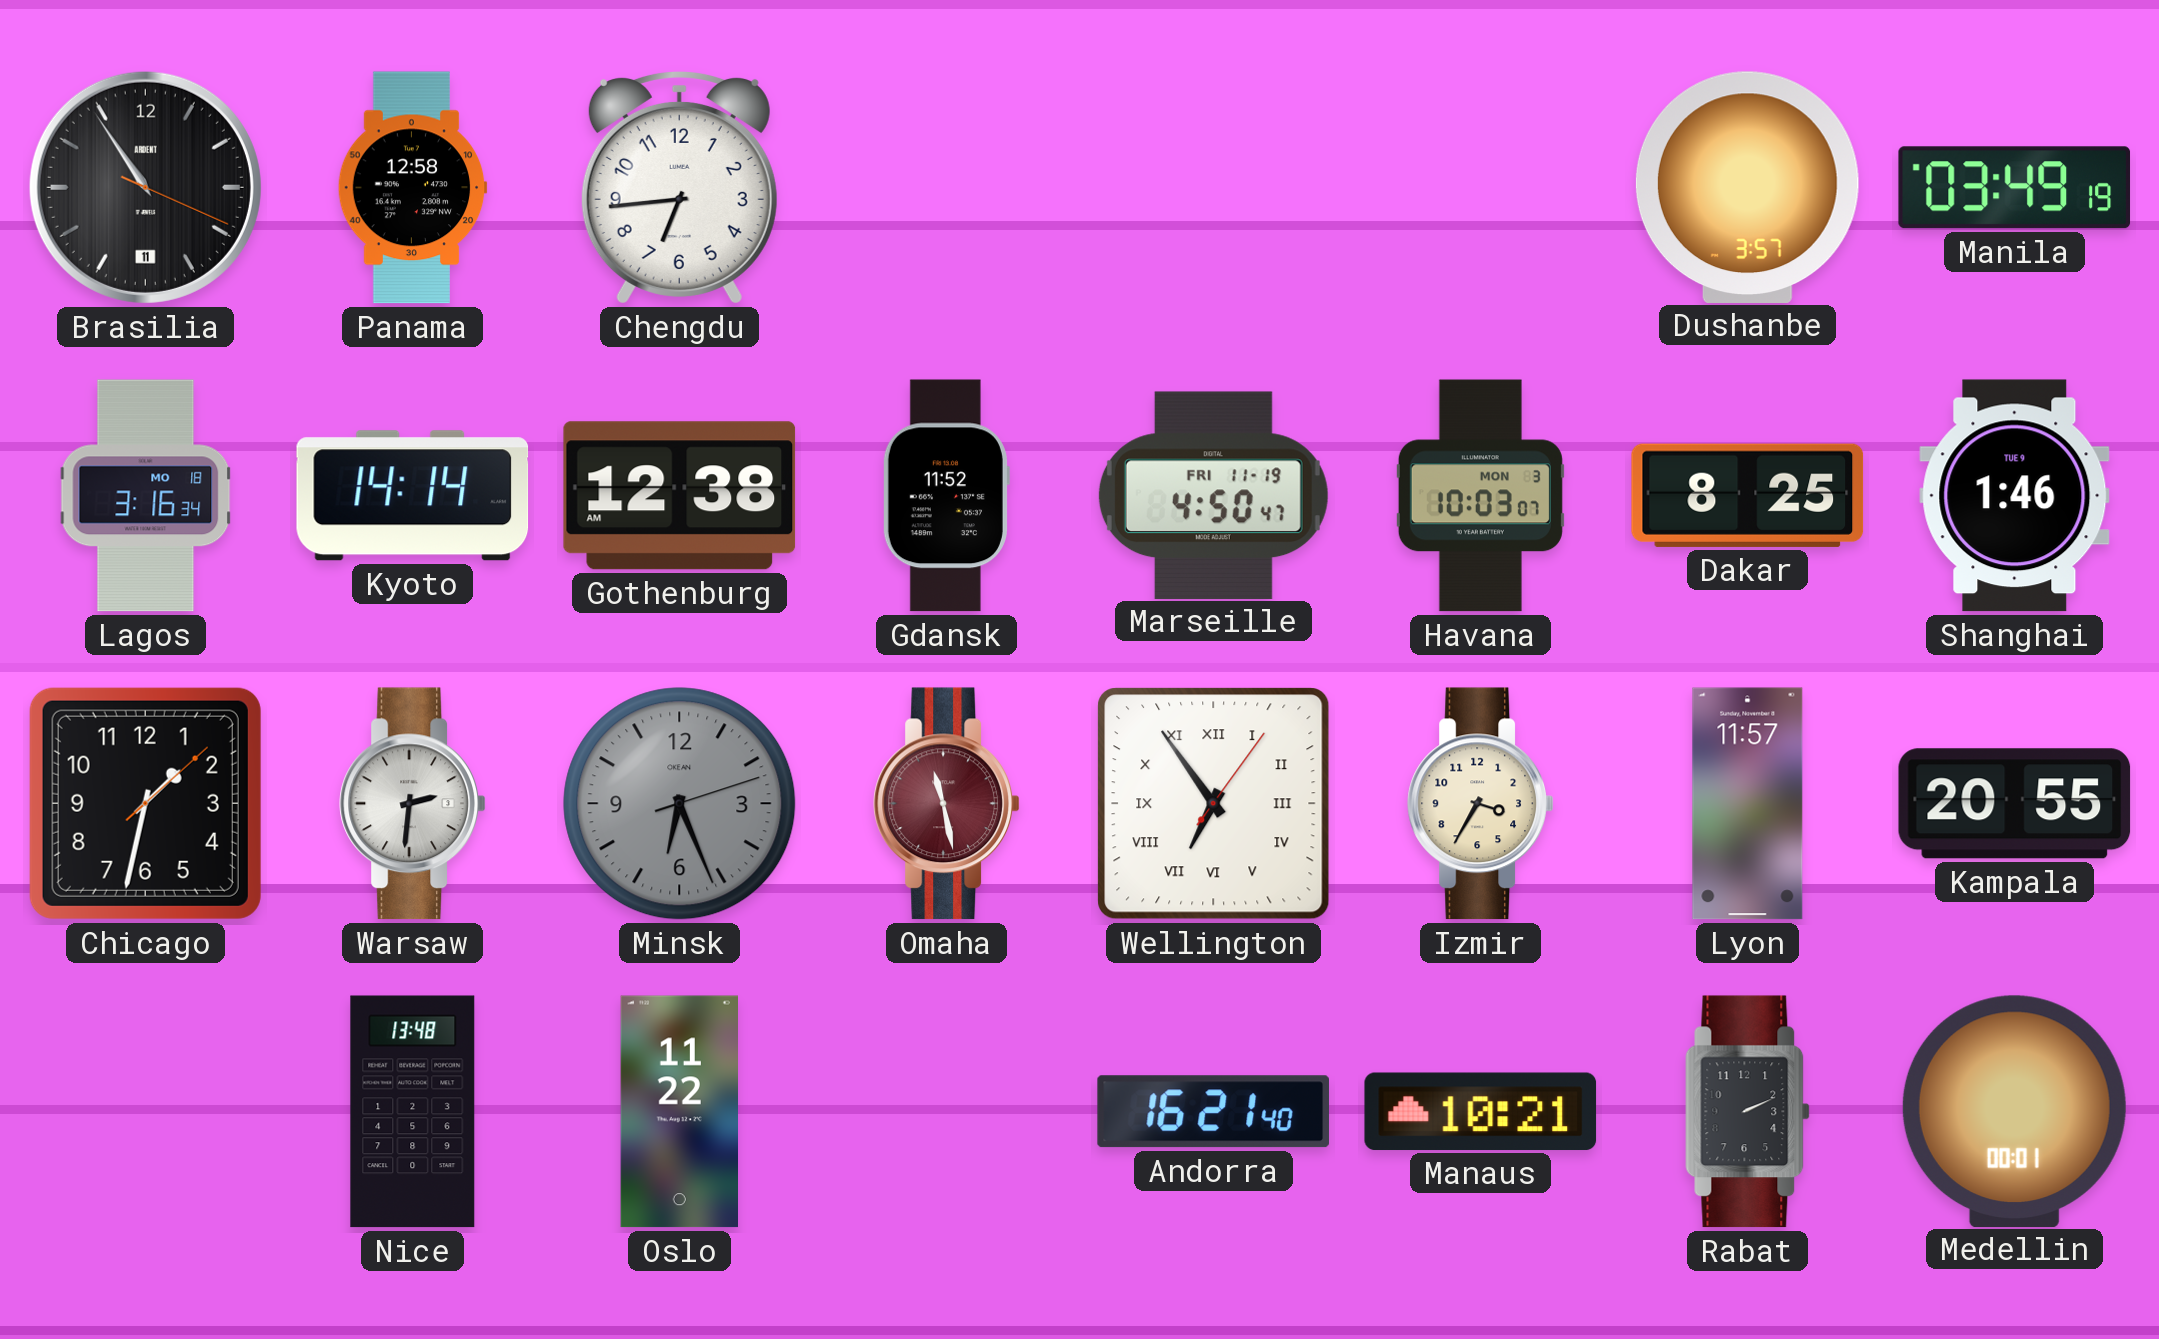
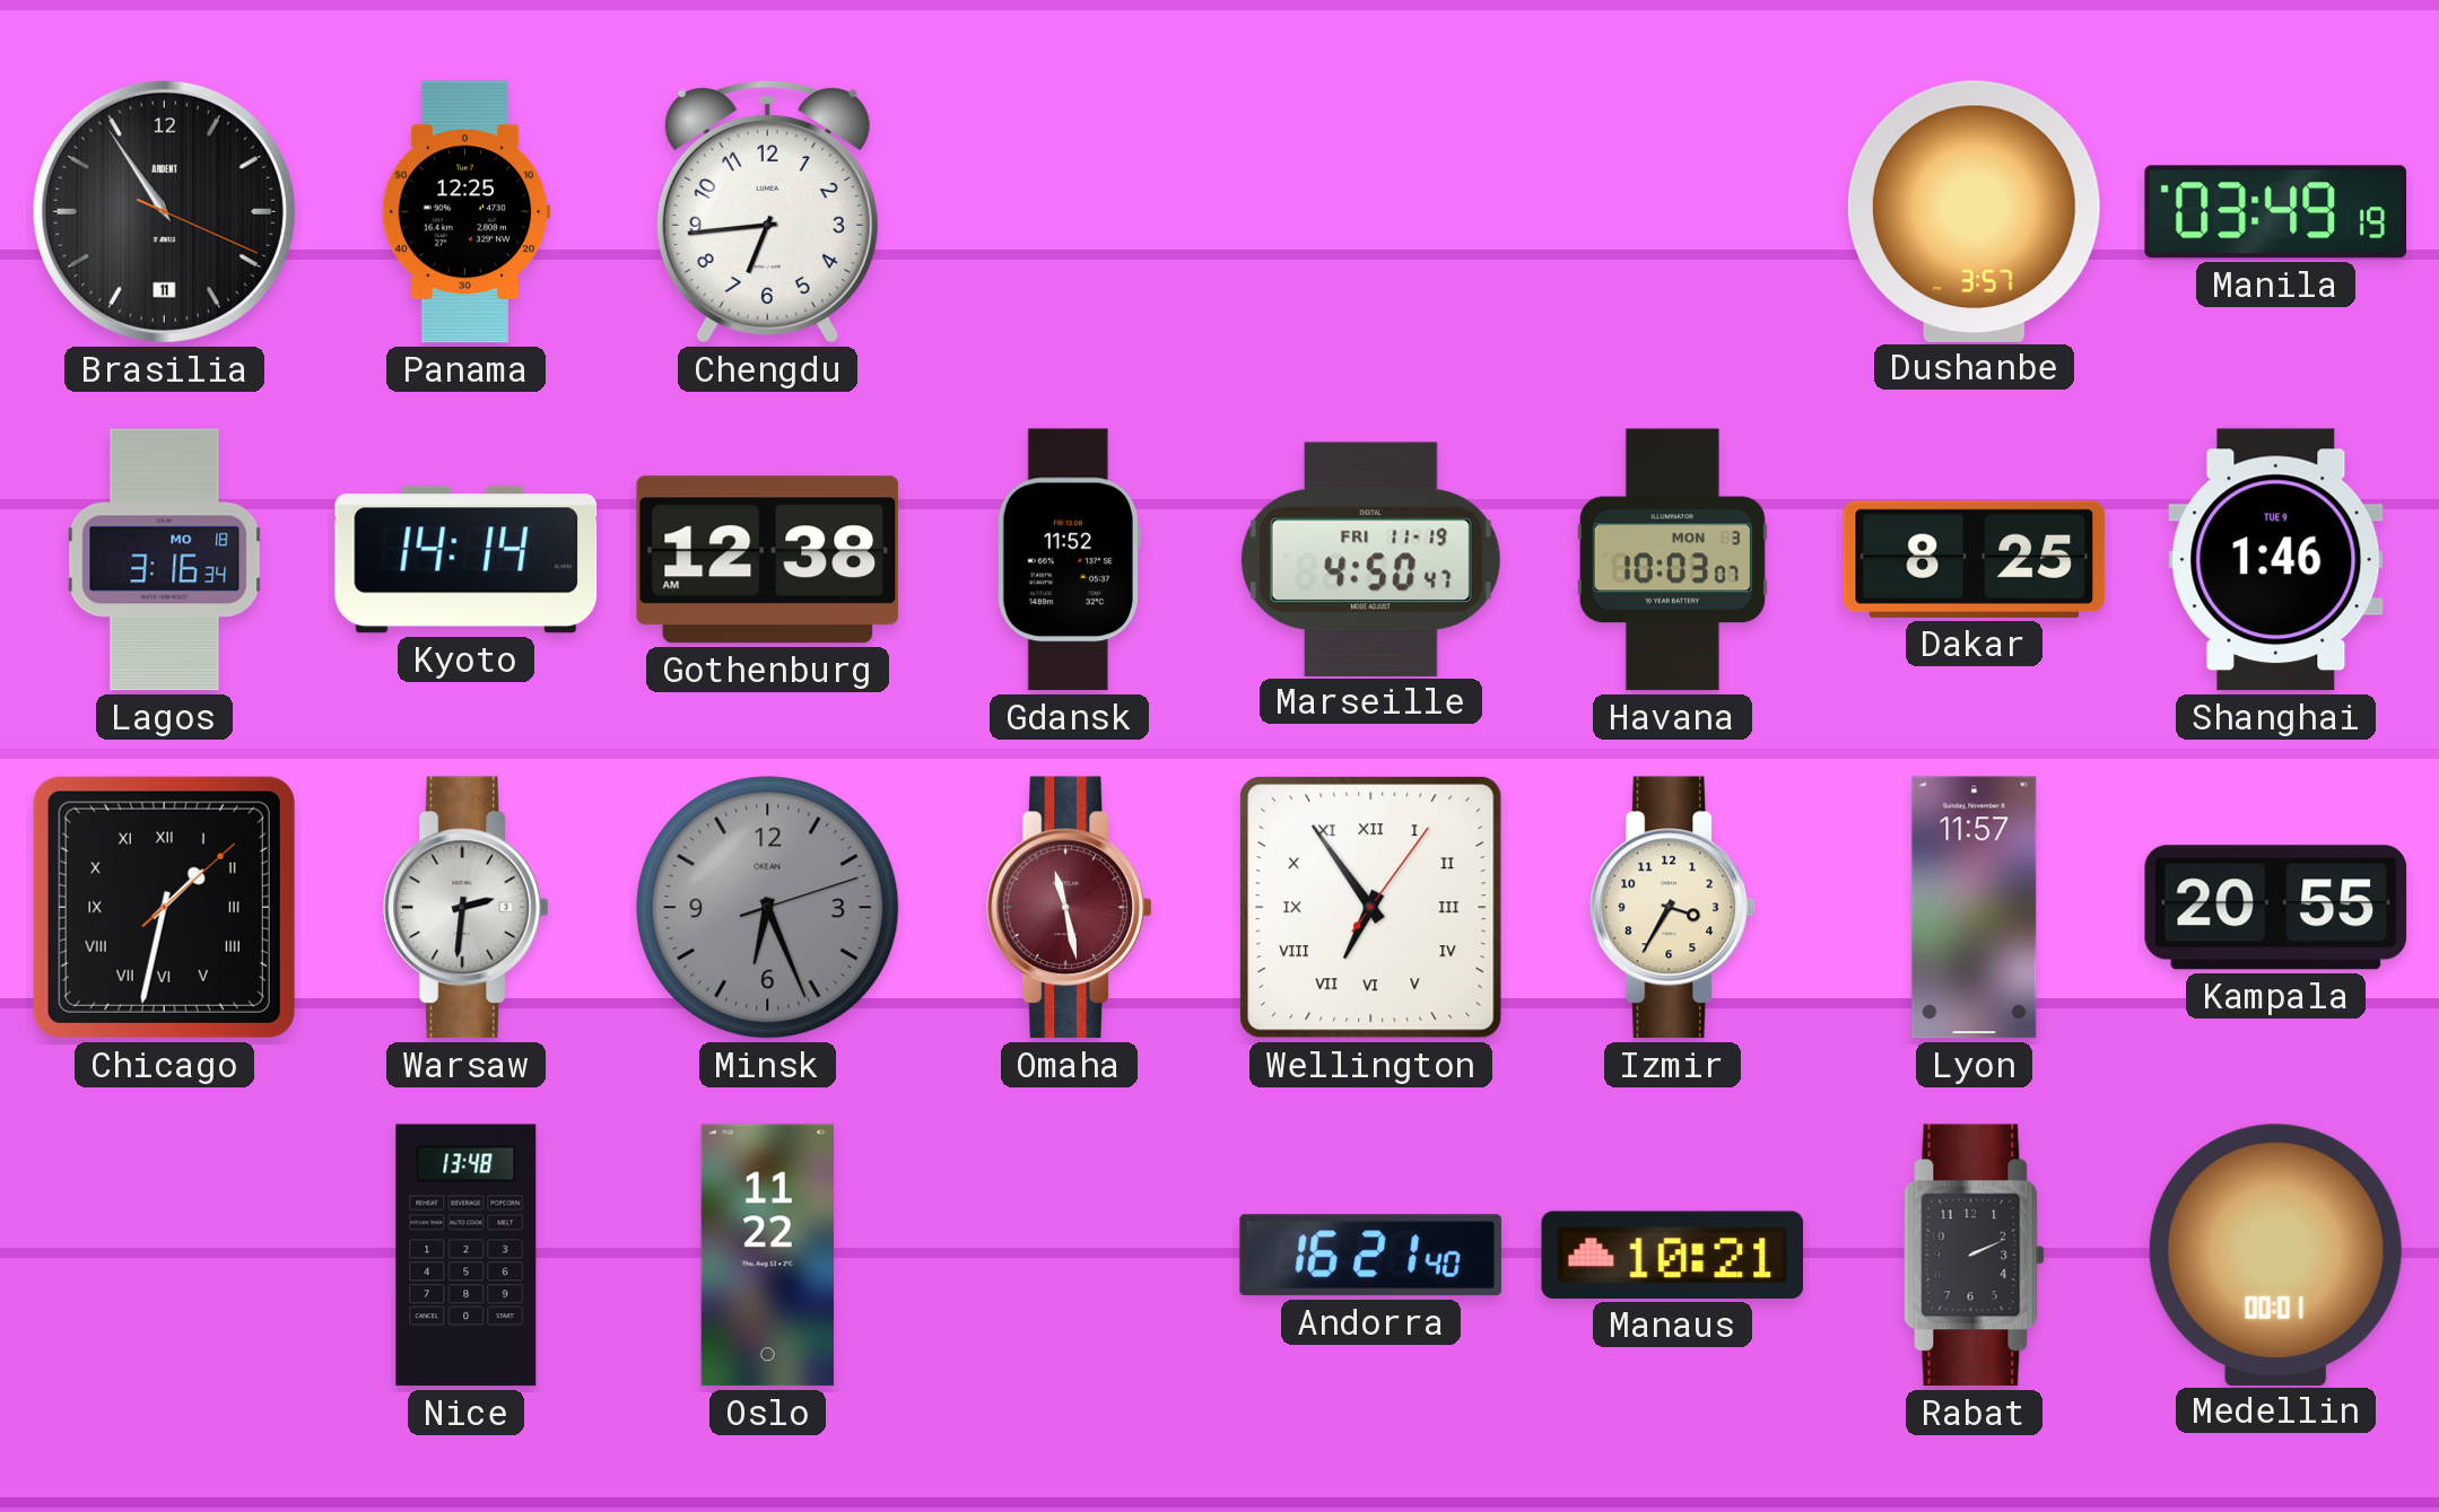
Panama: 12:58 -> 12:25 (465, 212)
Chicago numerals: Arabic -> Roman (164, 907)
